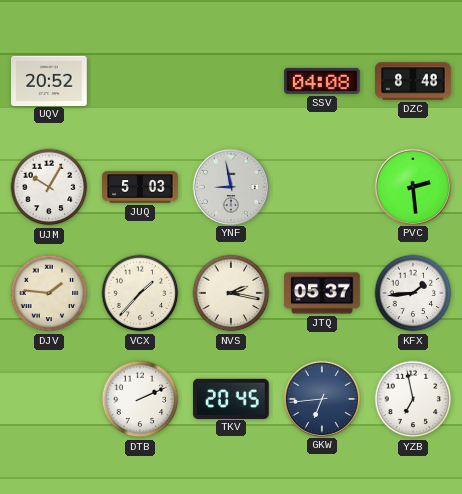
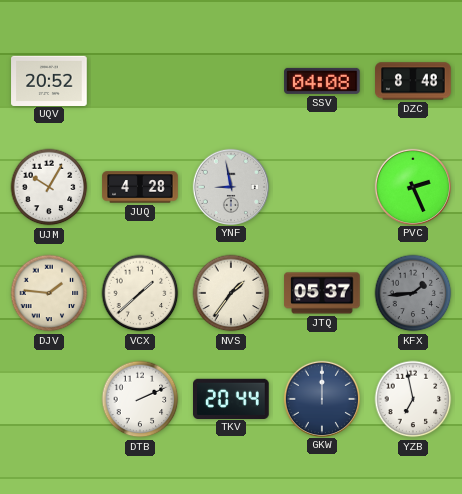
JUQ: 5:03 -> 4:28 (140, 187)
PVC: 2:29 -> 2:26 (412, 186)
VCX: 1:37 -> 1:38 (140, 293)
NVS: 2:17 -> 1:36 (231, 293)
KFX dial: white -> grey (413, 293)
TKV: 20:45 -> 20:44 (232, 398)
GKW: 6:44 -> 12:00 (321, 398)
